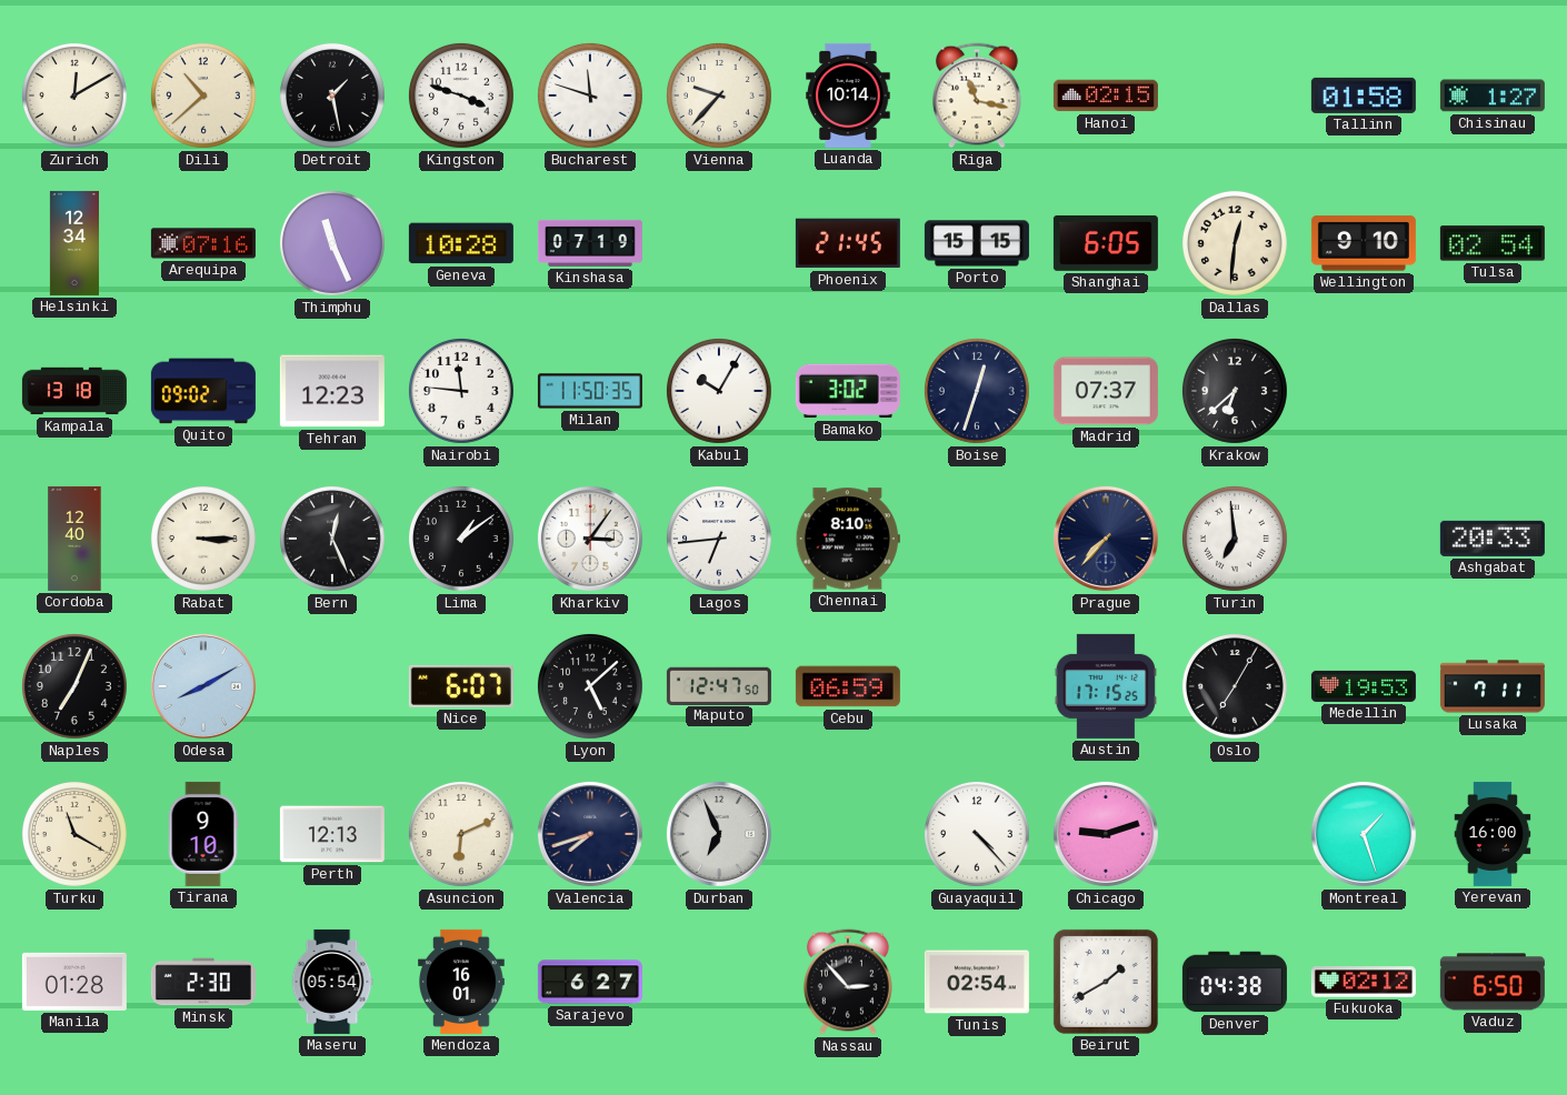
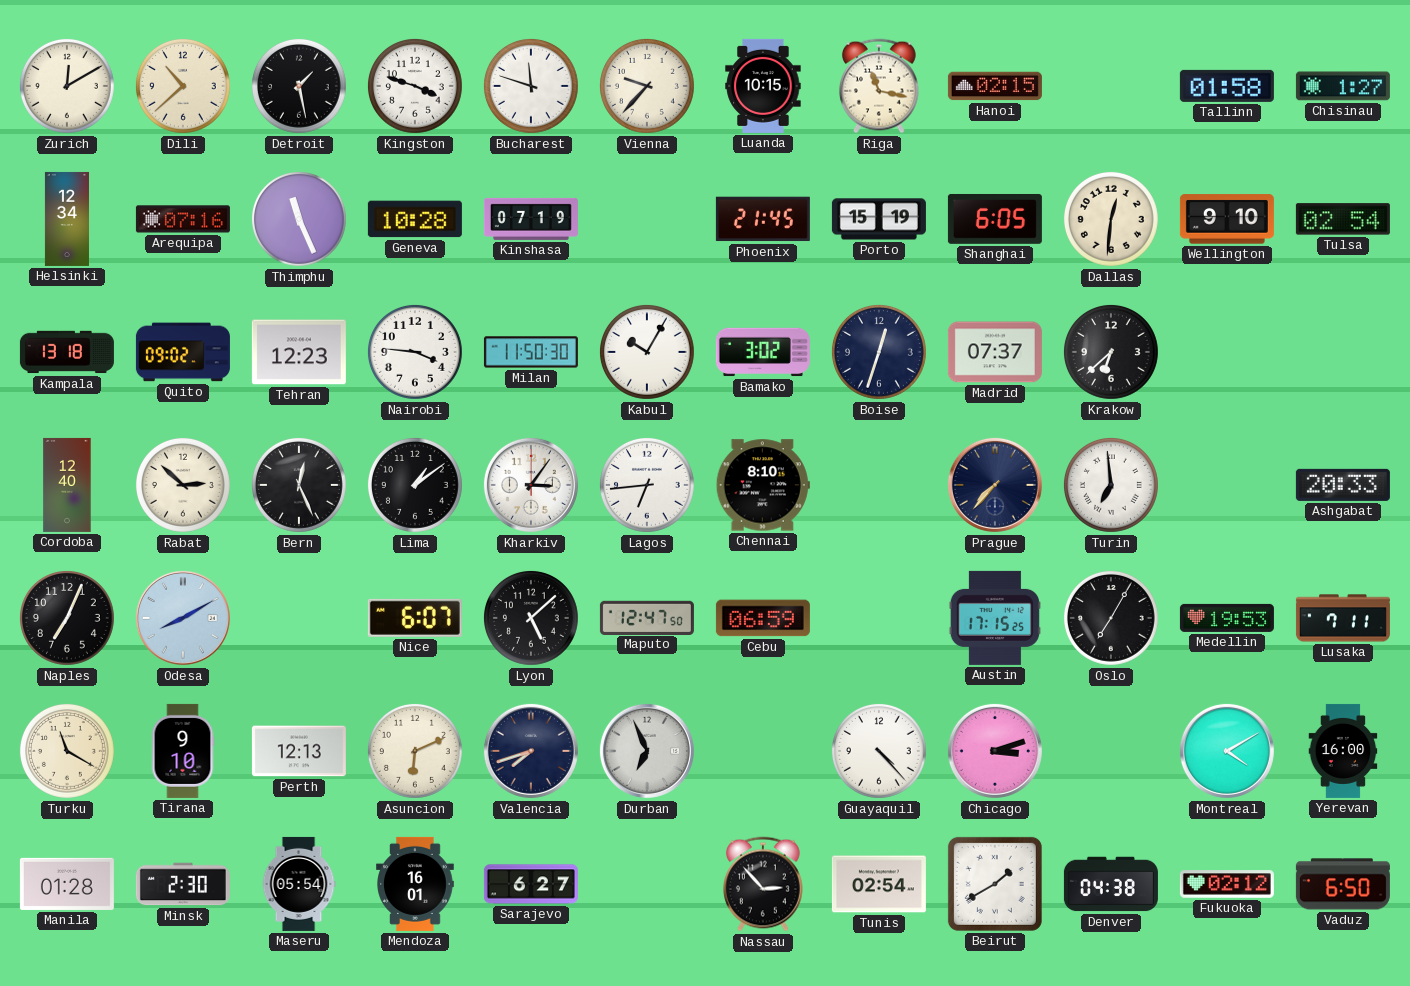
Luanda: 10:14 -> 10:15 (763, 86)
Porto: 15:15 -> 15:19 (879, 219)
Nairobi: 11:46 -> 3:46 (415, 352)
Milan: 11:50:35 -> 11:50:30 (531, 352)
Rabat: 3:15 -> 2:52 (183, 485)
Chicago: 9:12 -> 3:12 (995, 751)
Montreal: 1:27 -> 4:10 (1227, 751)
